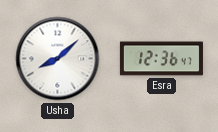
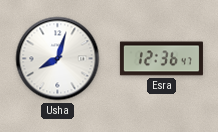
Usha: 8:08 -> 8:03 (58, 59)
